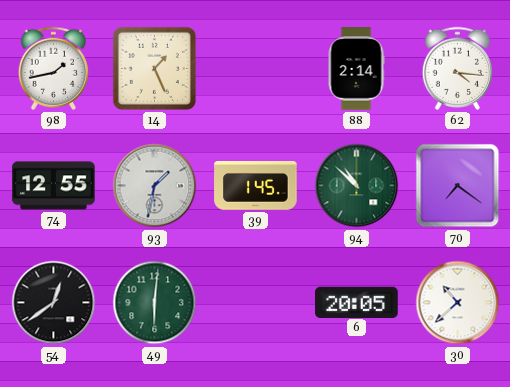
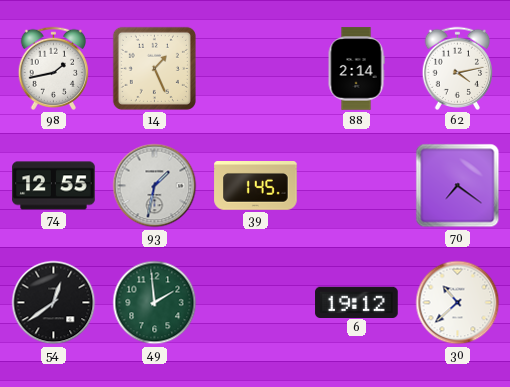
62: 4:16 -> 4:13 (457, 68)
94: 10:52 -> none (357, 186)
49: 6:01 -> 1:59 (155, 303)
6: 20:05 -> 19:12 (357, 302)
